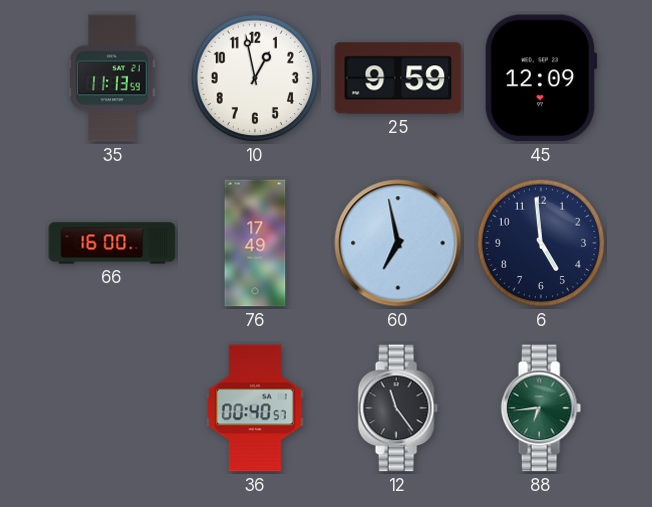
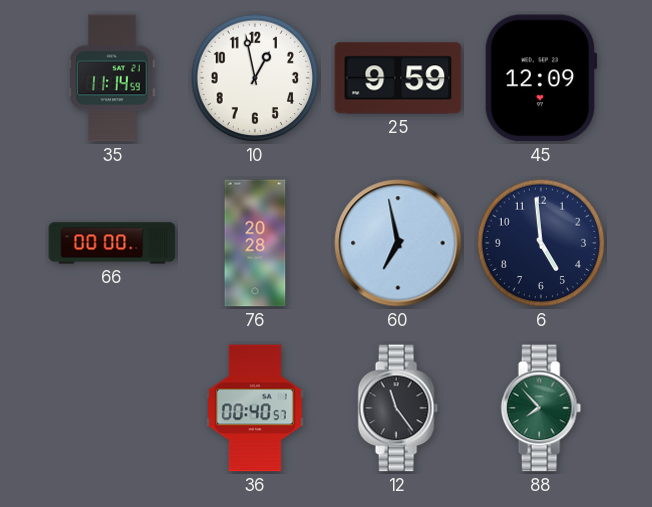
35: 11:13 -> 11:14 (112, 78)
66: 16:00 -> 00:00 (112, 243)
76: 17:49 -> 20:28 (255, 243)
88: 6:44 -> 7:53 (541, 408)
